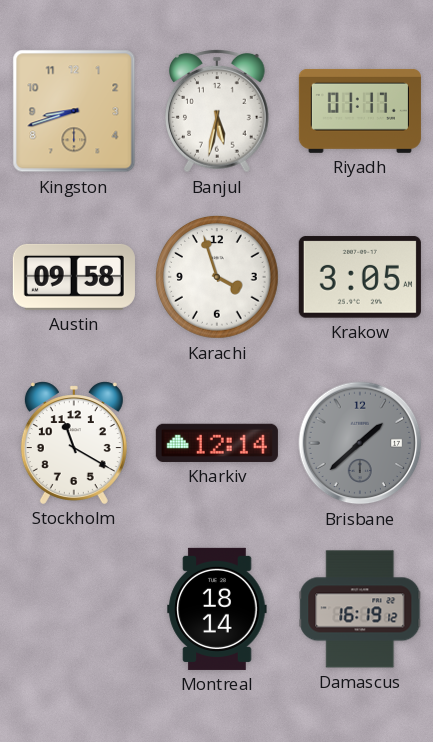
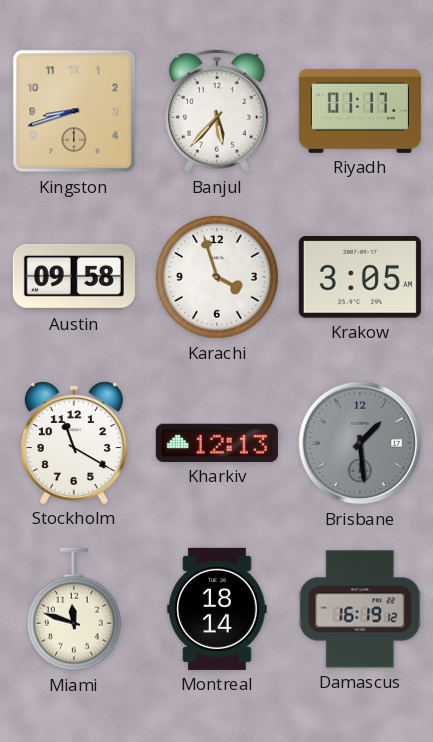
Banjul: 5:32 -> 5:37 (218, 112)
Kharkiv: 12:14 -> 12:13 (217, 443)
Brisbane: 1:38 -> 1:29 (360, 443)
Miami: none -> 11:48 (74, 609)
